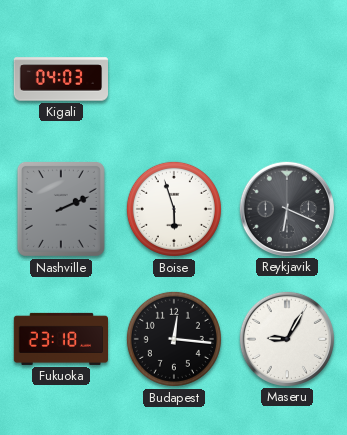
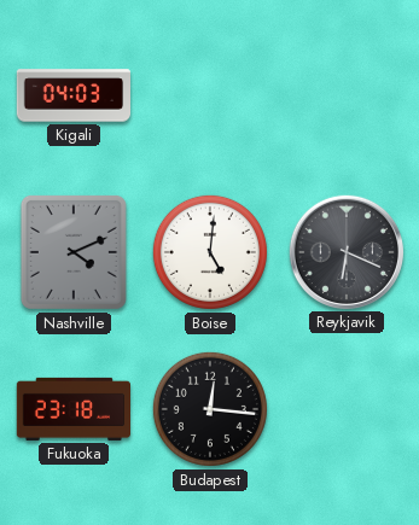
Nashville: 2:11 -> 4:11 (74, 252)
Boise: 5:57 -> 5:01 (210, 252)
Maseru: 9:05 -> none (286, 338)
